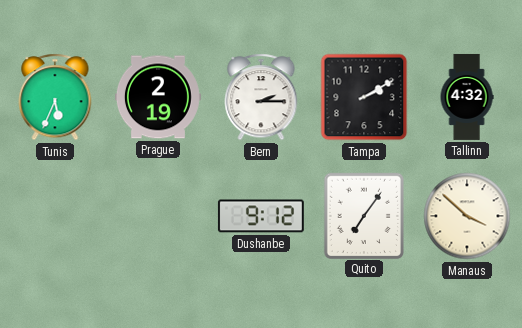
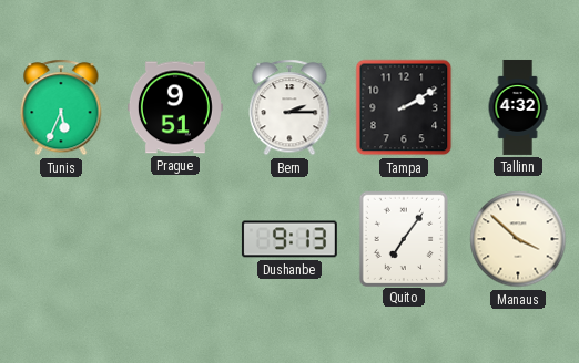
Prague: 2:19 -> 9:51 (175, 107)
Dushanbe: 9:12 -> 9:13 (289, 239)
